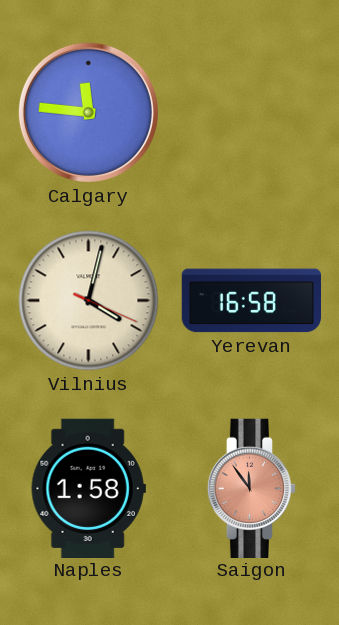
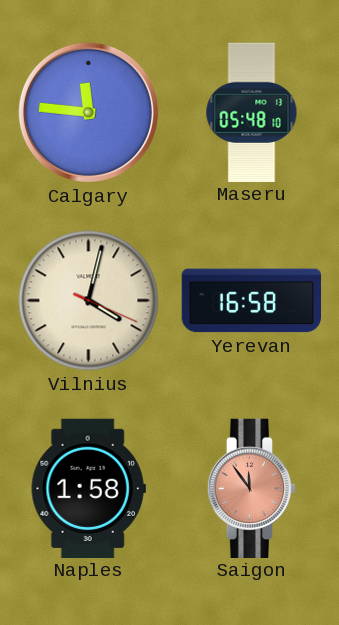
Maseru: none -> 05:48 (252, 112)
